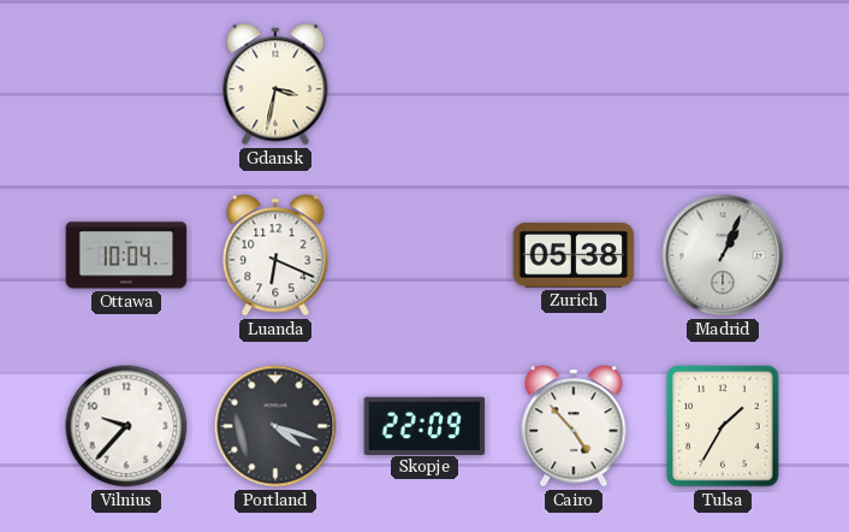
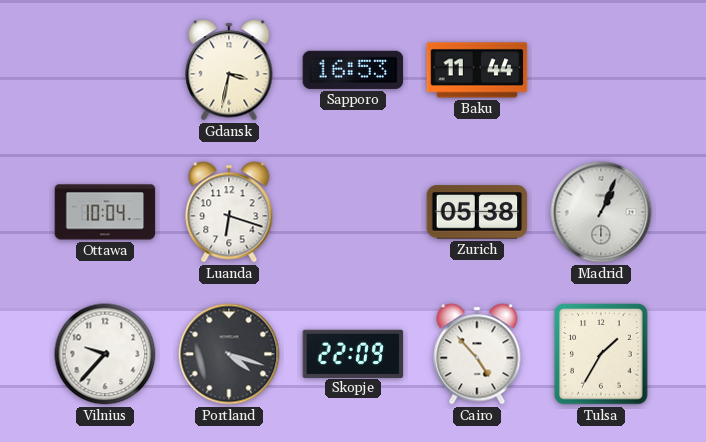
Sapporo: none -> 16:53 (353, 70)
Baku: none -> 11:44 (477, 70)
Luanda: 6:19 -> 6:18 (229, 212)
